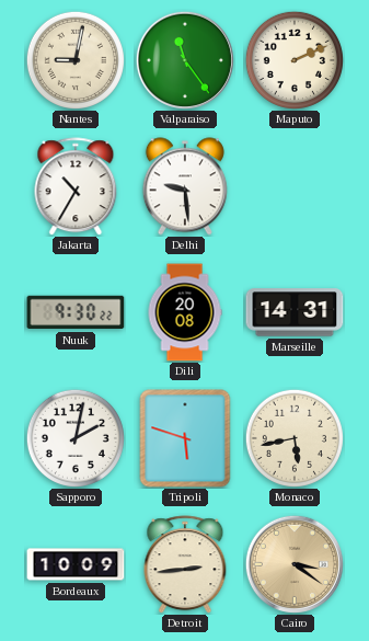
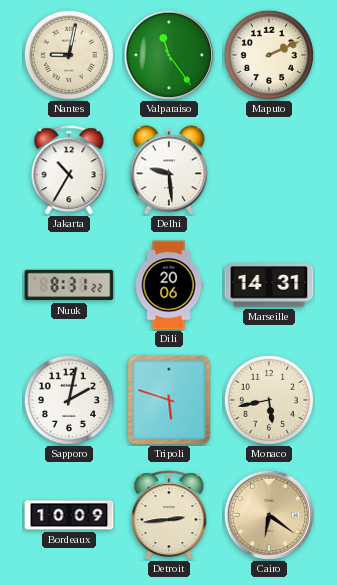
Nuuk: 9:30 -> 8:31 (69, 285)
Dili: 20:08 -> 20:06 (169, 285)
Cairo: 3:21 -> 6:21 (269, 515)
